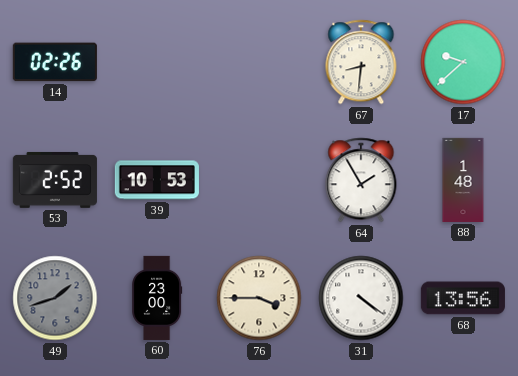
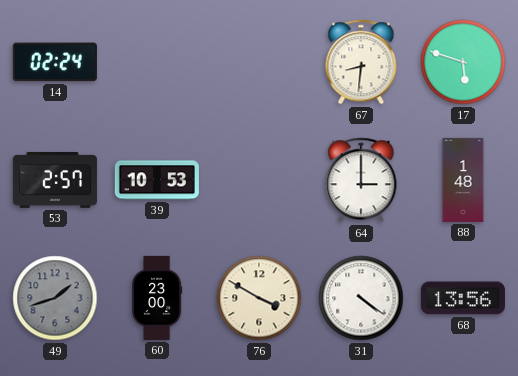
14: 02:26 -> 02:24 (55, 62)
17: 9:38 -> 5:48 (463, 62)
53: 2:52 -> 2:57 (55, 180)
64: 1:55 -> 3:00 (361, 180)
76: 3:45 -> 3:50 (259, 298)
